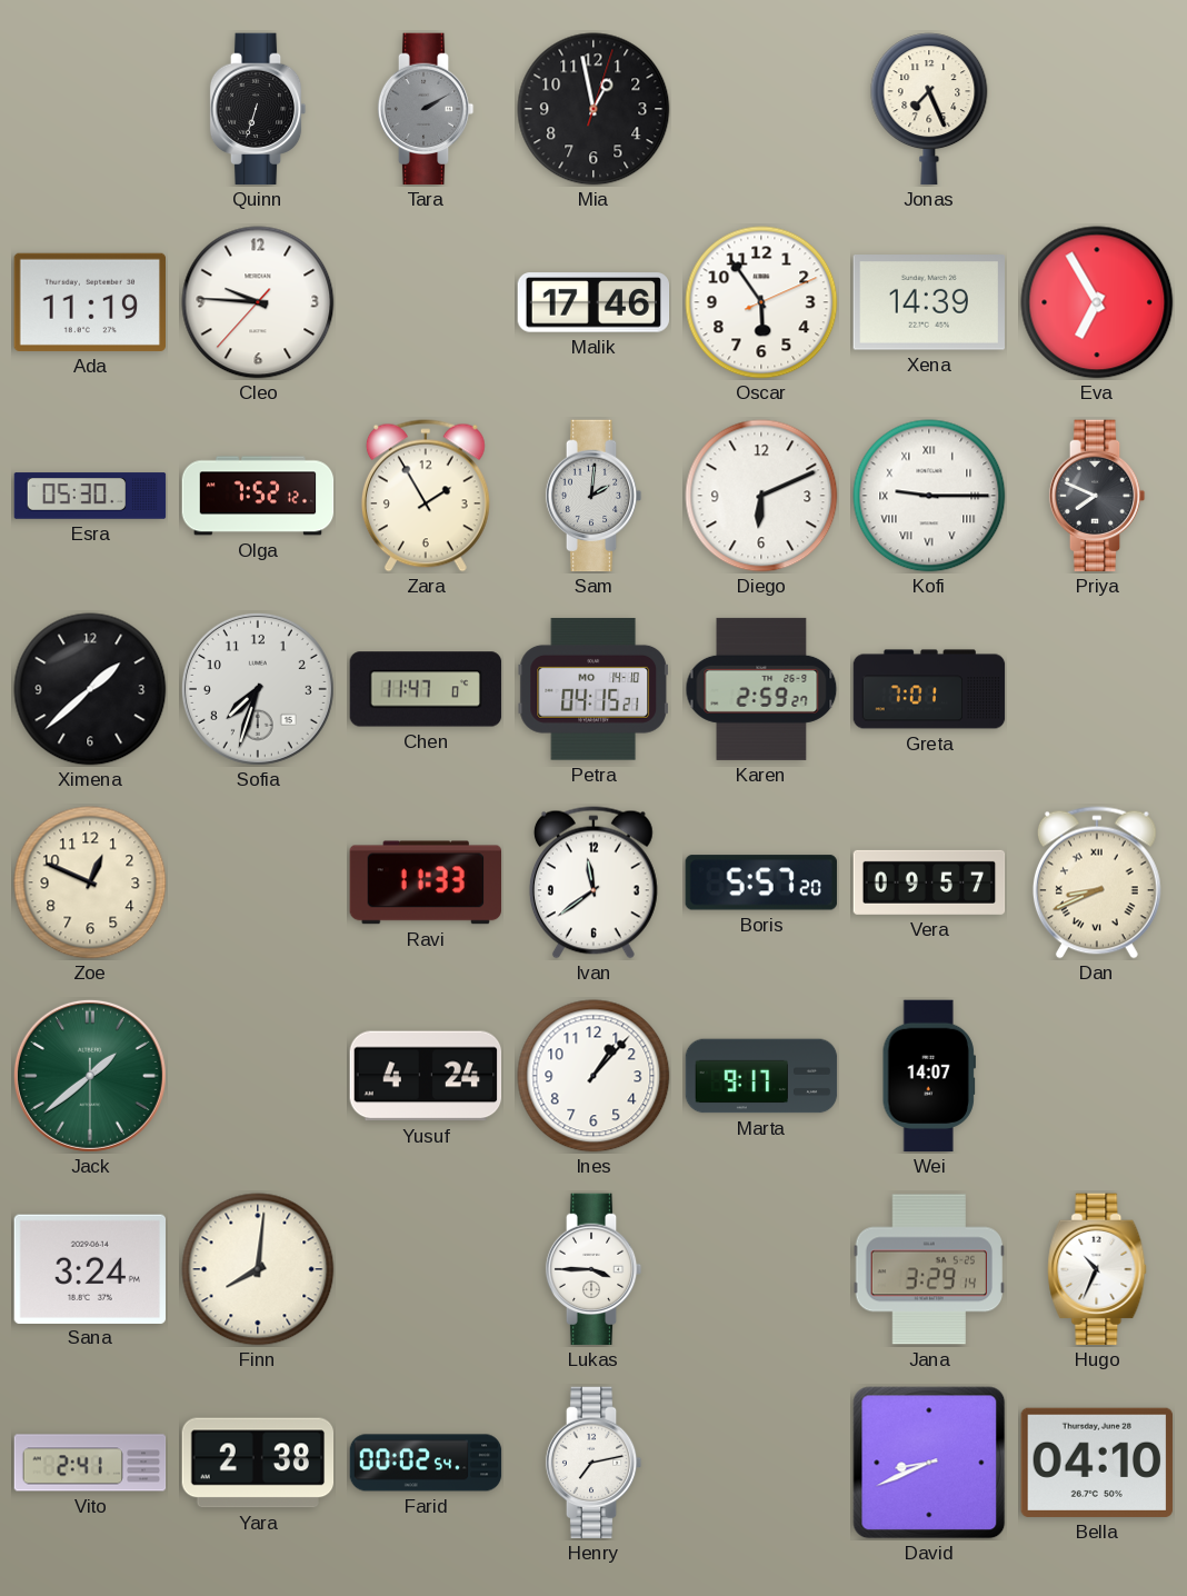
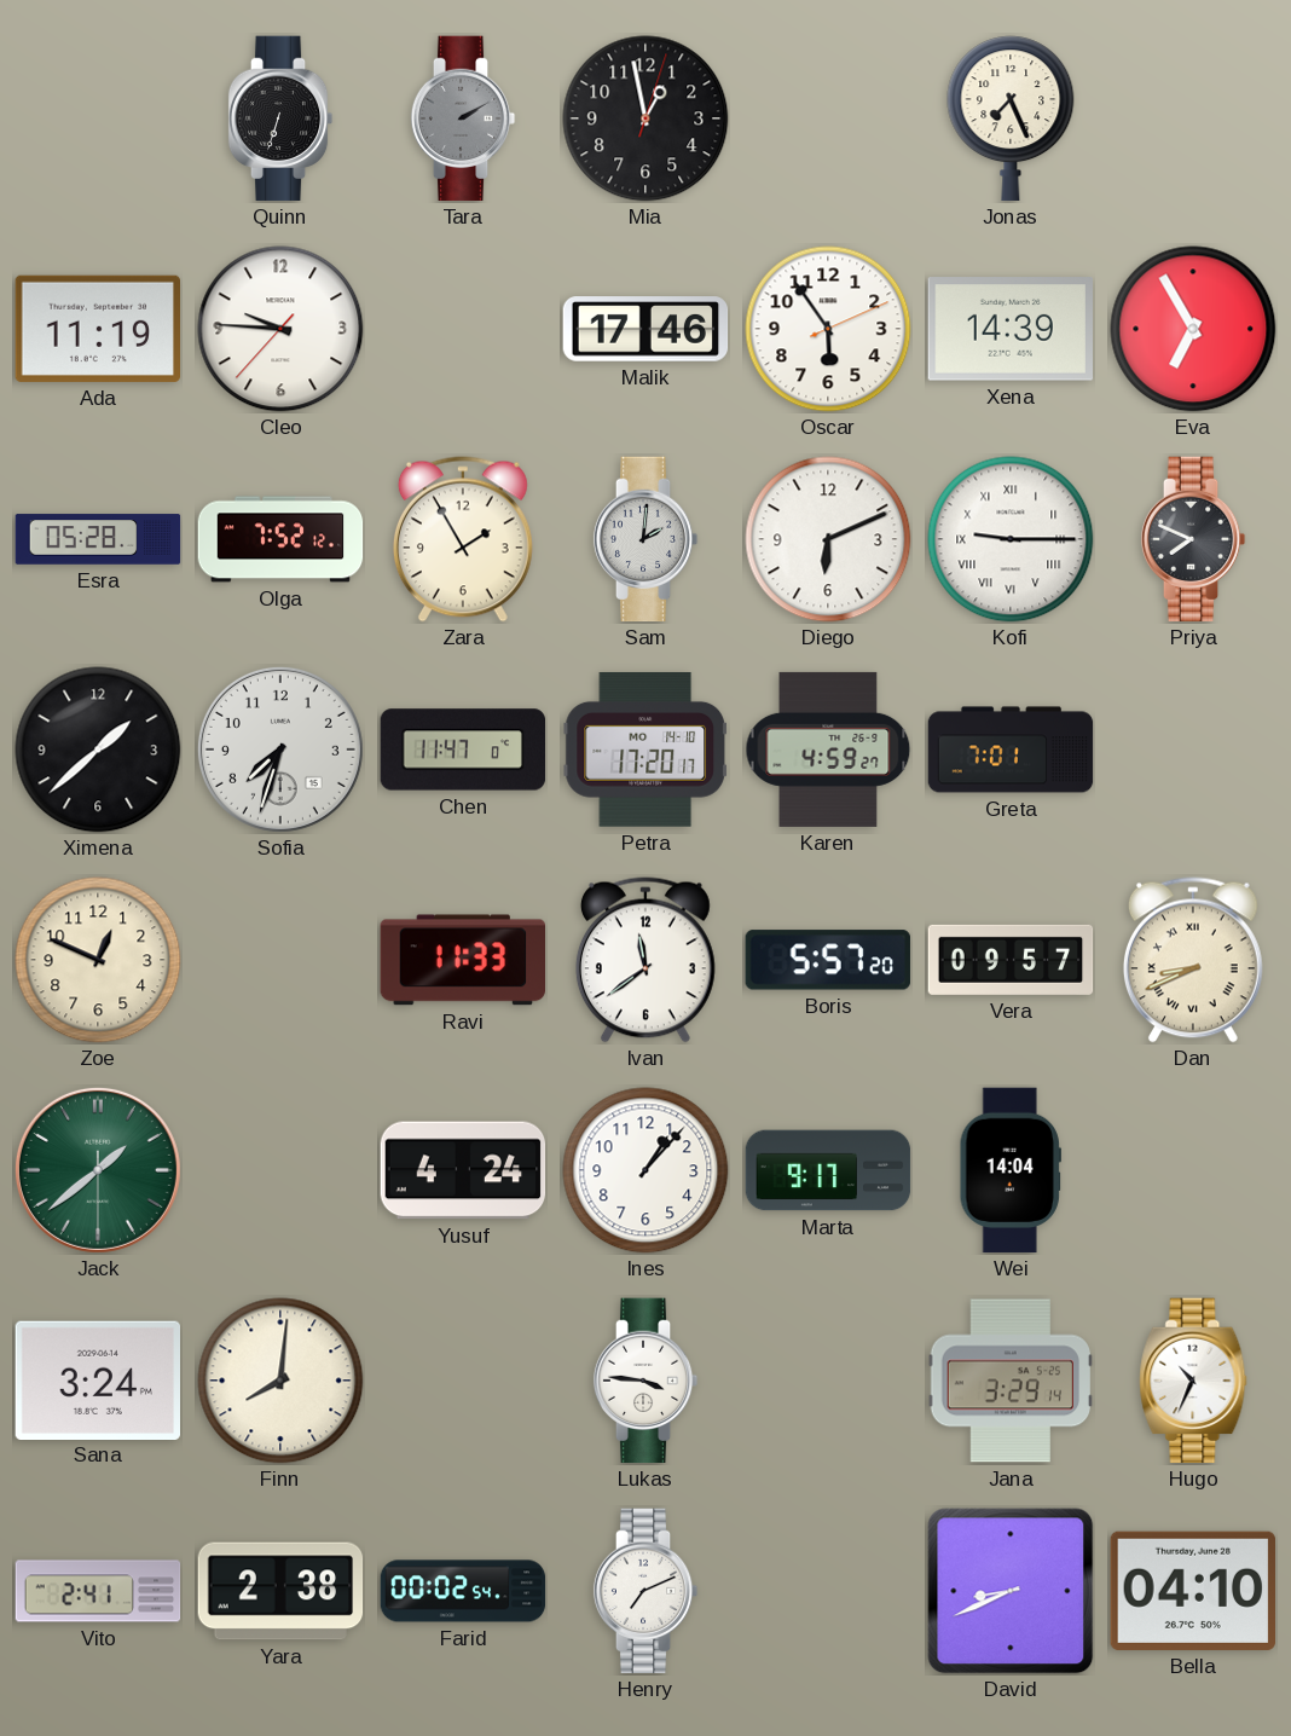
Esra: 05:30 -> 05:28 (98, 539)
Petra: 04:15 -> 17:20 (644, 750)
Karen: 2:59 -> 4:59 (828, 750)
Wei: 14:07 -> 14:04 (1011, 1170)
Lukas: 3:45 -> 3:46 (645, 1381)
Henry: 7:13 -> 7:11 (645, 1591)
